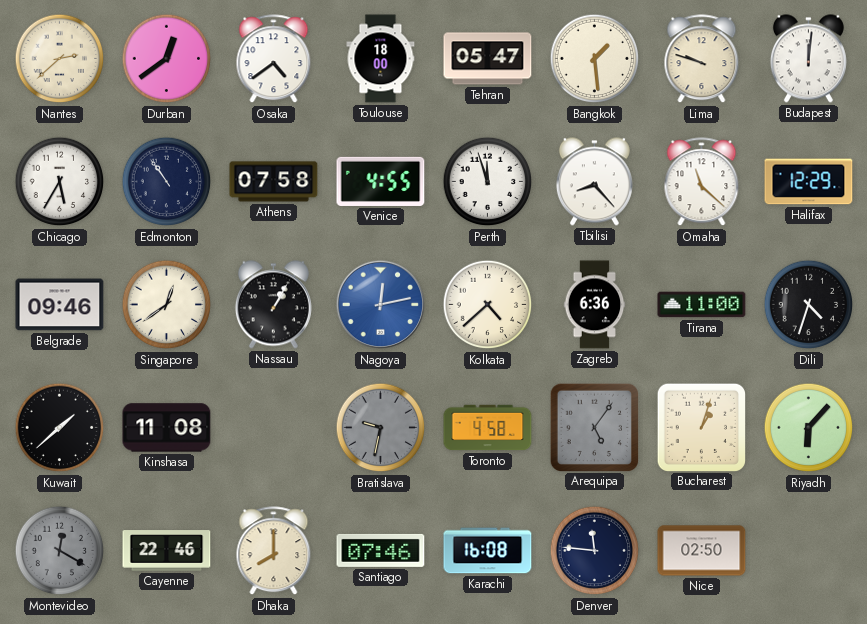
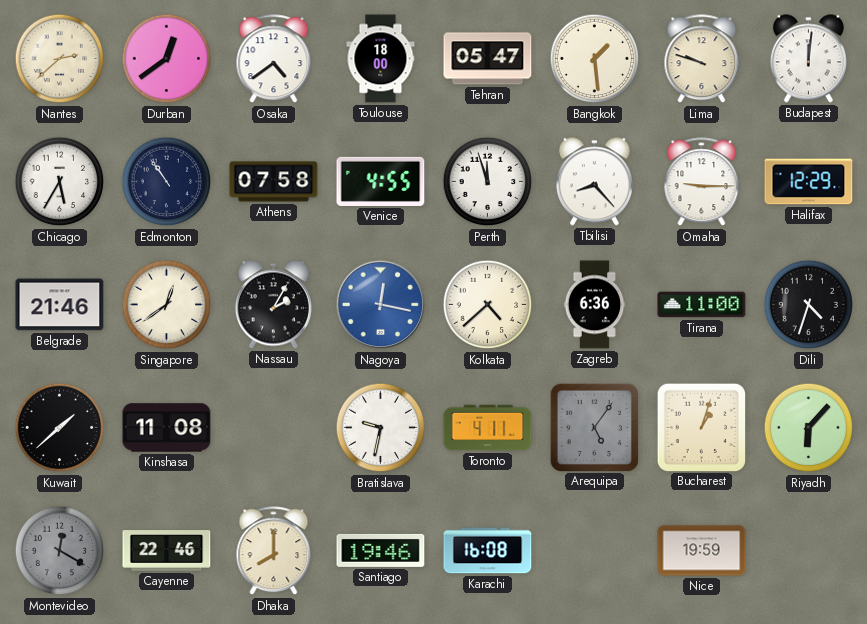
Omaha: 11:22 -> 9:15 (702, 182)
Belgrade: 09:46 -> 21:46 (60, 305)
Nassau: 1:05 -> 2:05 (273, 305)
Nagoya: 12:13 -> 12:17 (381, 305)
Bratislava dial: grey -> white (381, 428)
Toronto: 4:58 -> 4:11 (488, 428)
Santiago: 07:46 -> 19:46 (381, 550)
Denver: 11:46 -> none (595, 551)
Nice: 02:50 -> 19:59 (702, 551)
